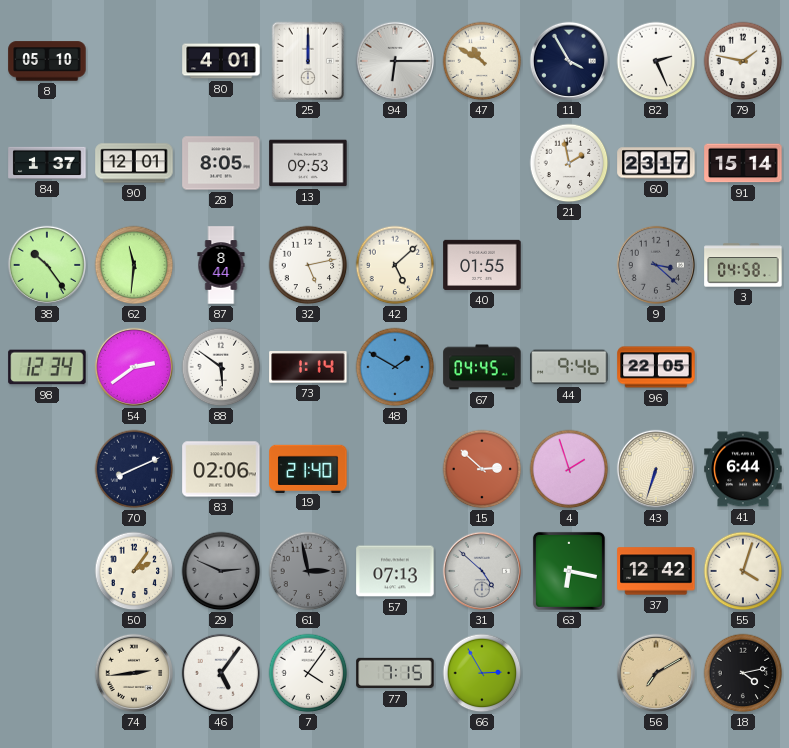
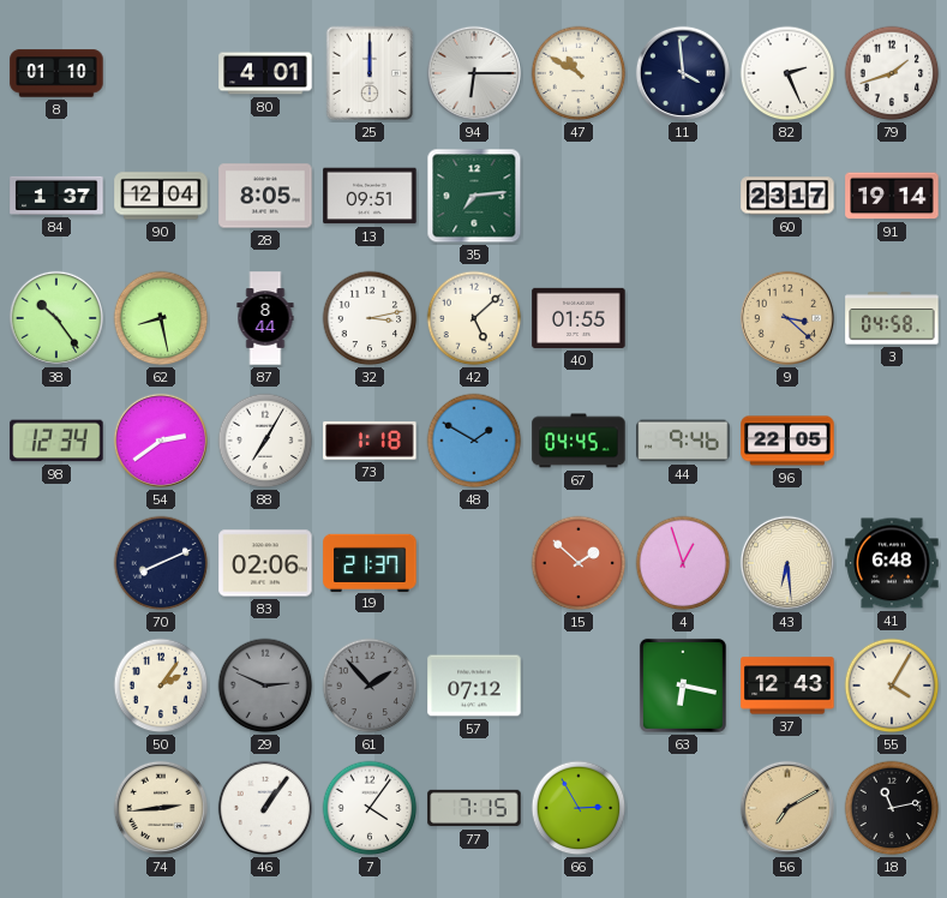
8: 05:10 -> 01:10 (56, 73)
11: 3:55 -> 3:59 (683, 73)
79: 1:47 -> 1:42 (892, 73)
90: 12:01 -> 12:04 (161, 196)
13: 09:53 -> 09:51 (370, 196)
35: none -> 7:14 (474, 196)
21: 1:58 -> none (569, 163)
91: 15:14 -> 19:14 (892, 196)
62: 11:31 -> 8:28 (161, 318)
32: 5:13 -> 3:13 (370, 318)
9 dial: grey -> champagne (787, 318)
88: 5:51 -> 7:05 (265, 441)
73: 1:14 -> 1:18 (370, 441)
19: 21:40 -> 21:37 (370, 562)
15: 2:52 -> 1:52 (579, 563)
4: 1:57 -> 12:57 (683, 563)
43: 6:33 -> 6:29 (787, 563)
41: 6:44 -> 6:48 (892, 563)
61: 2:58 -> 1:53 (370, 686)
57: 07:13 -> 07:12 (474, 686)
31: 4:52 -> none (482, 571)
37: 12:42 -> 12:43 (787, 686)
55: 4:03 -> 4:05 (892, 686)
46: 5:06 -> 1:06 (265, 808)
18: 4:13 -> 11:13 (892, 808)
